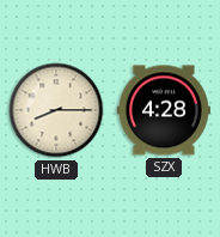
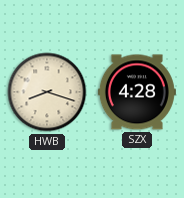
HWB: 8:15 -> 8:18 (47, 92)
